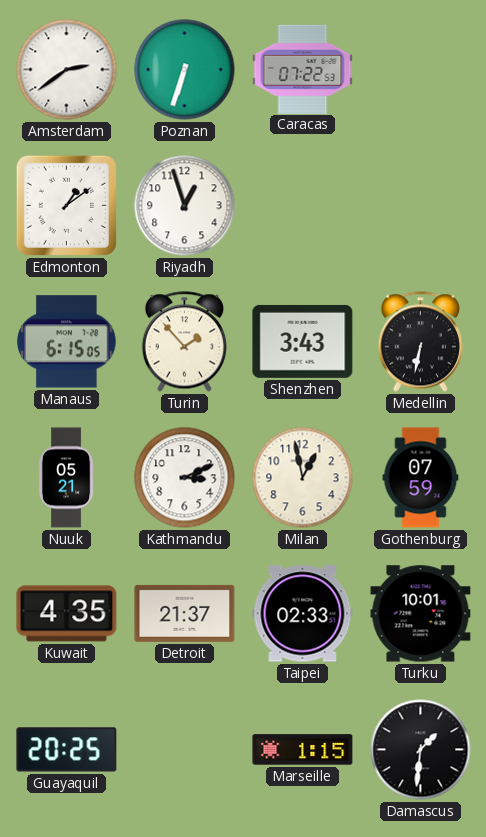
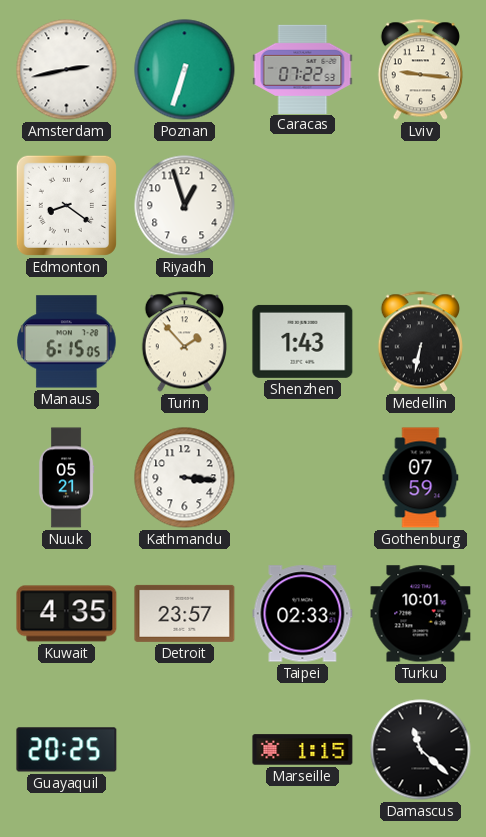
Amsterdam: 2:39 -> 2:43 (67, 70)
Lviv: none -> 9:16 (420, 70)
Edmonton: 1:09 -> 8:21 (66, 205)
Shenzhen: 3:43 -> 1:43 (303, 341)
Kathmandu: 3:11 -> 3:16 (185, 478)
Milan: 12:58 -> none (303, 478)
Detroit: 21:37 -> 23:57 (185, 613)
Damascus: 1:31 -> 11:22 (421, 750)
